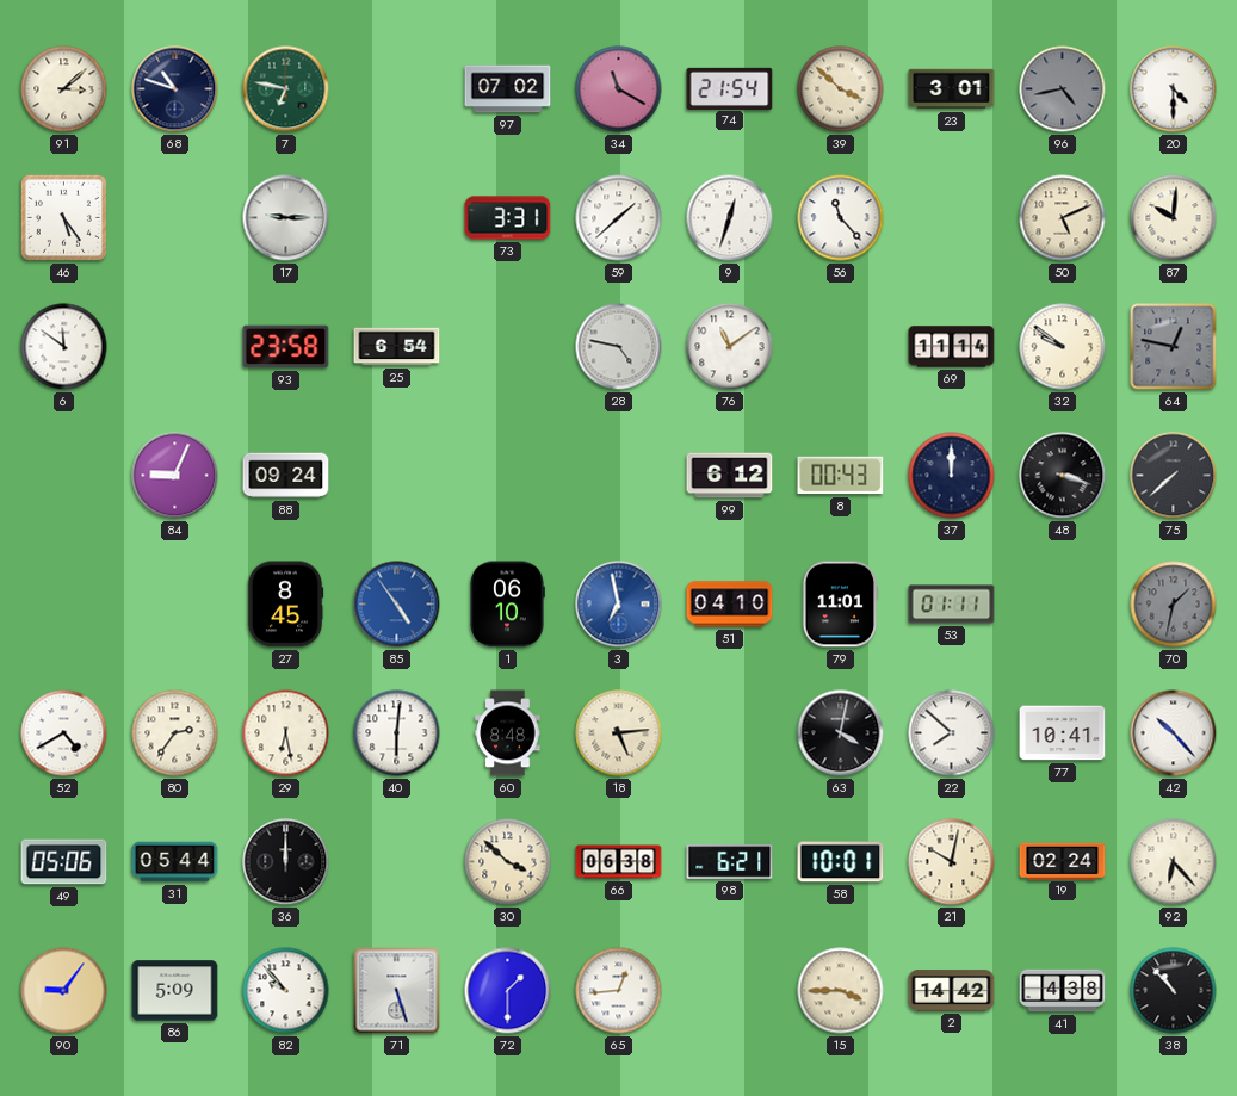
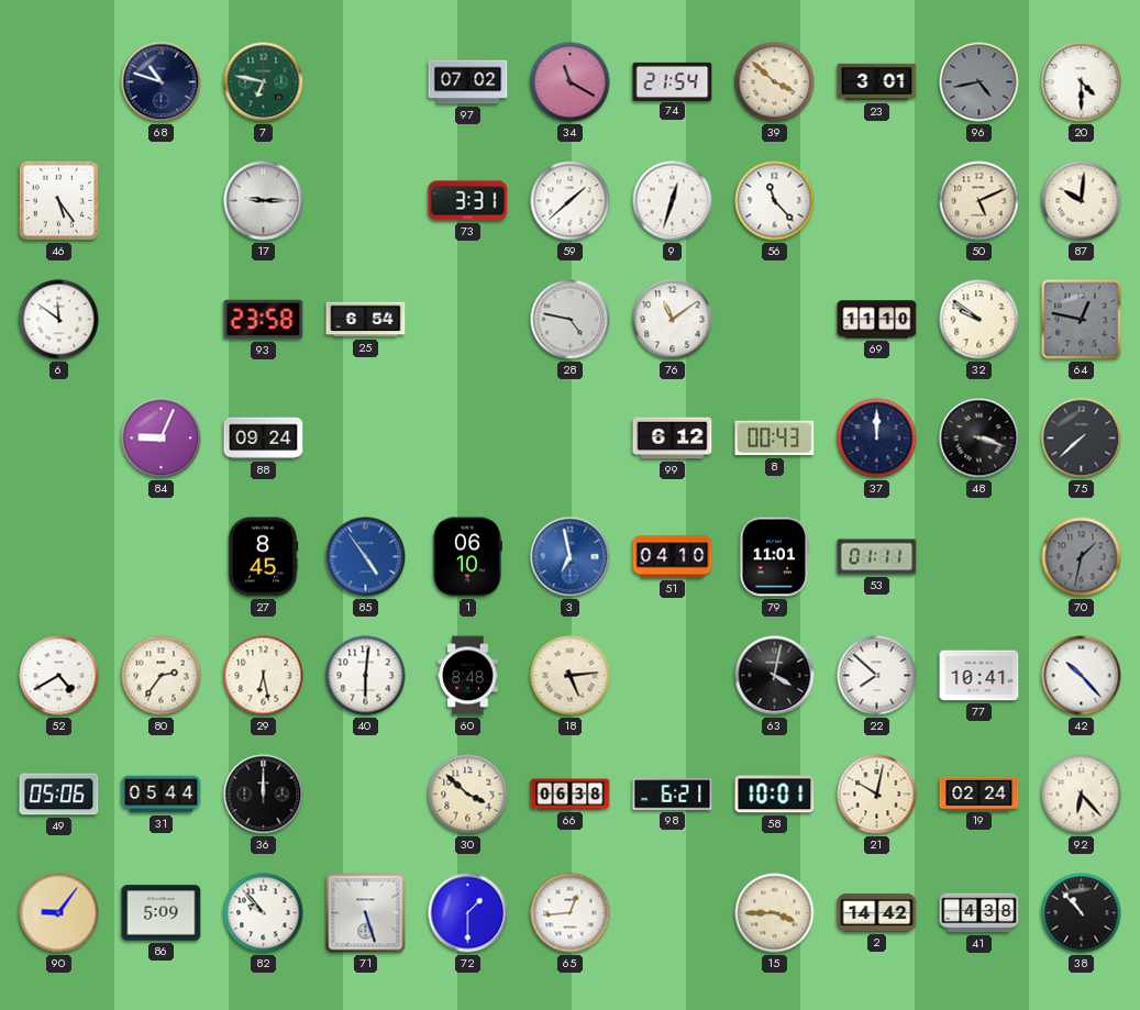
91: 3:08 -> none (64, 89)
69: 11:14 -> 11:10 (877, 320)
